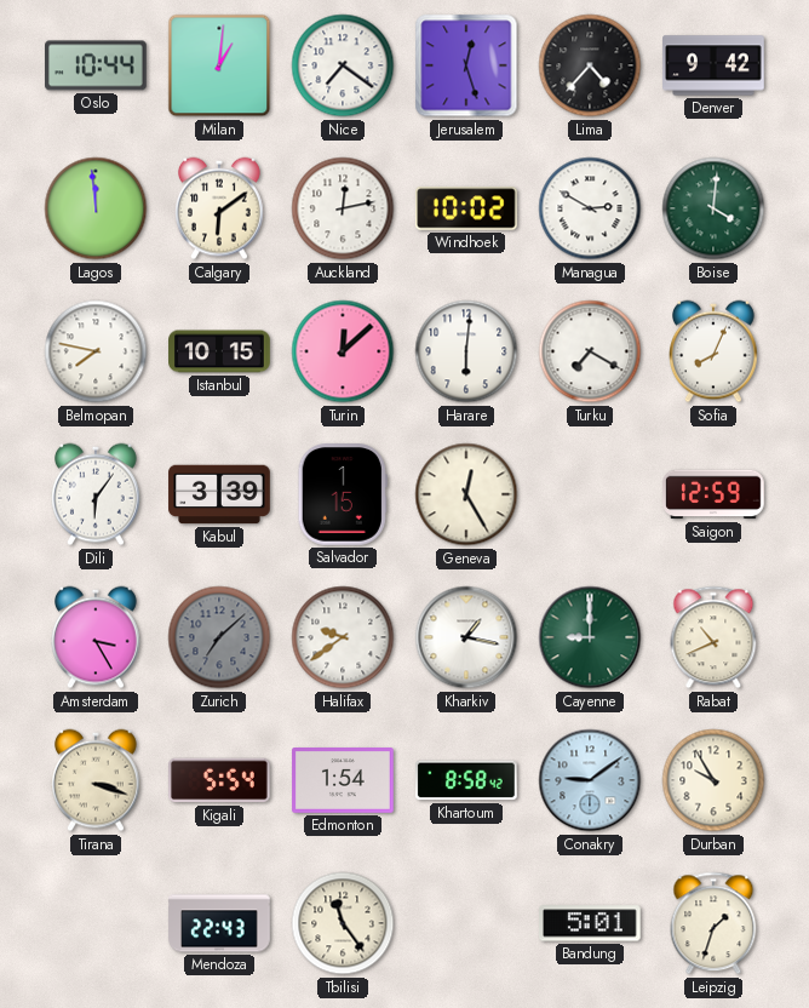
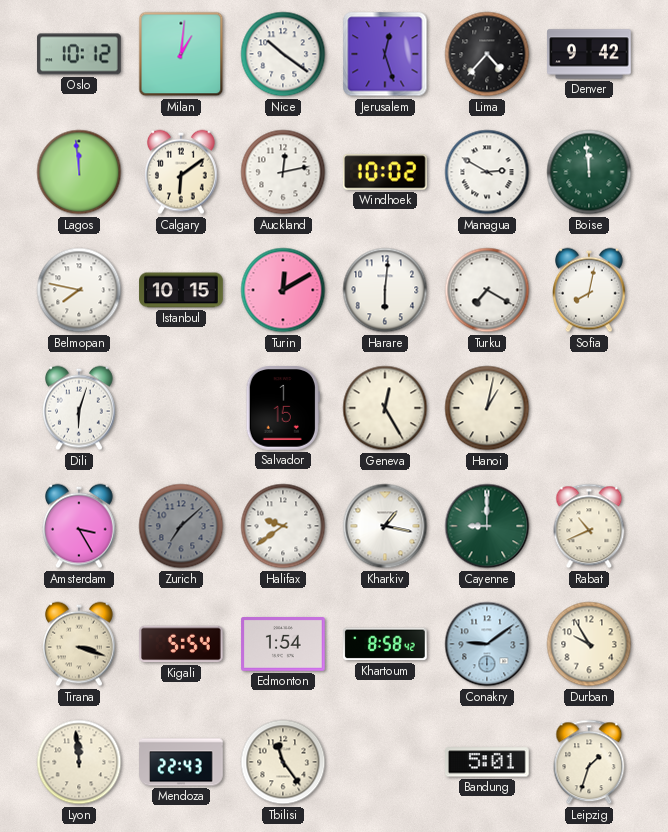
Oslo: 10:44 -> 10:12 (80, 54)
Nice: 7:21 -> 10:21 (283, 54)
Boise: 4:01 -> 11:59 (589, 172)
Turin: 12:08 -> 12:10 (283, 290)
Sofia: 8:04 -> 8:02 (590, 290)
Dili: 6:06 -> 6:03 (80, 408)
Kabul: 3:39 -> none (219, 494)
Hanoi: none -> 1:02 (487, 408)
Saigon: 12:59 -> none (713, 494)
Lyon: none -> 11:59 (79, 762)
